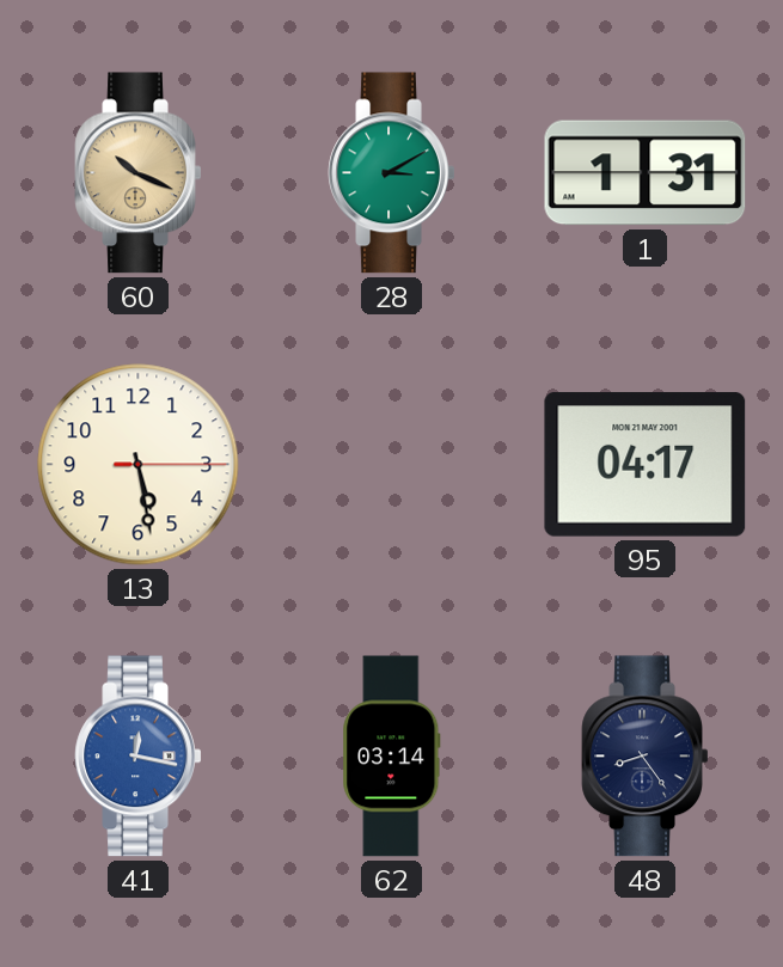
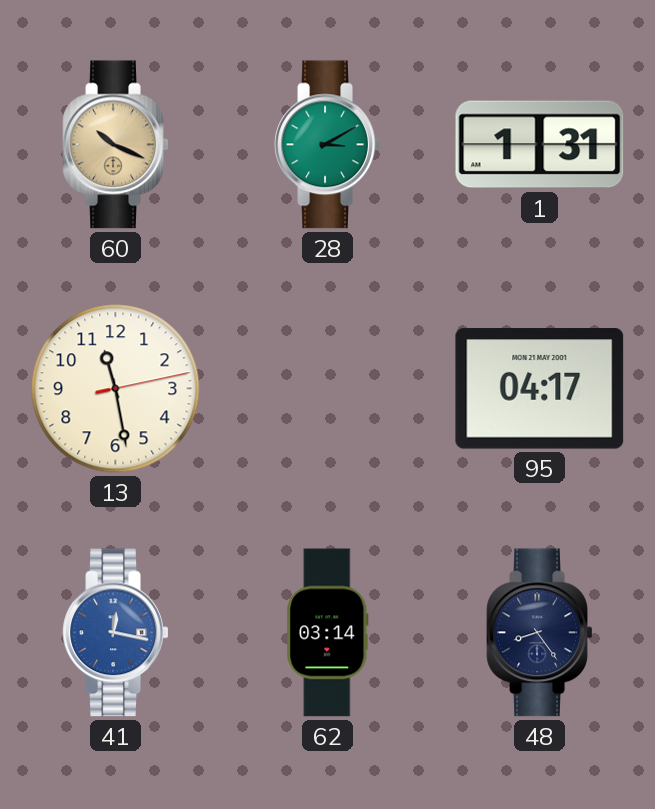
13: 5:28 -> 11:28 (116, 389)
